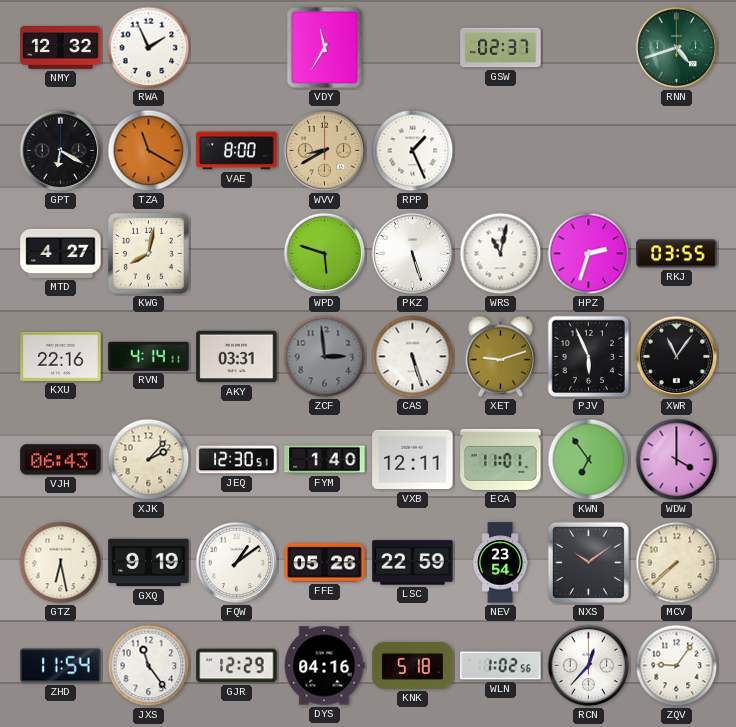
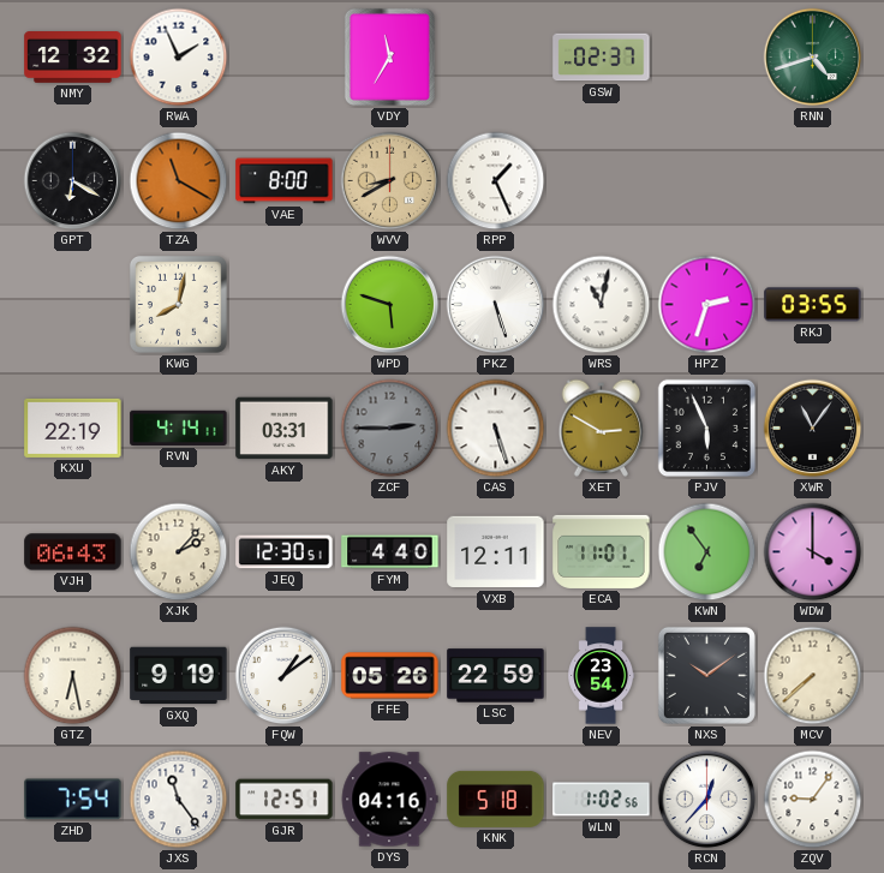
MTD: 4:27 -> none (61, 253)
KXU: 22:16 -> 22:19 (73, 427)
ZCF: 2:59 -> 2:45 (390, 429)
XET: 9:12 -> 2:50 (602, 427)
FYM: 1:40 -> 4:40 (390, 552)
ZHD: 11:54 -> 7:54 (73, 800)
GJR: 12:29 -> 12:51 (285, 800)
